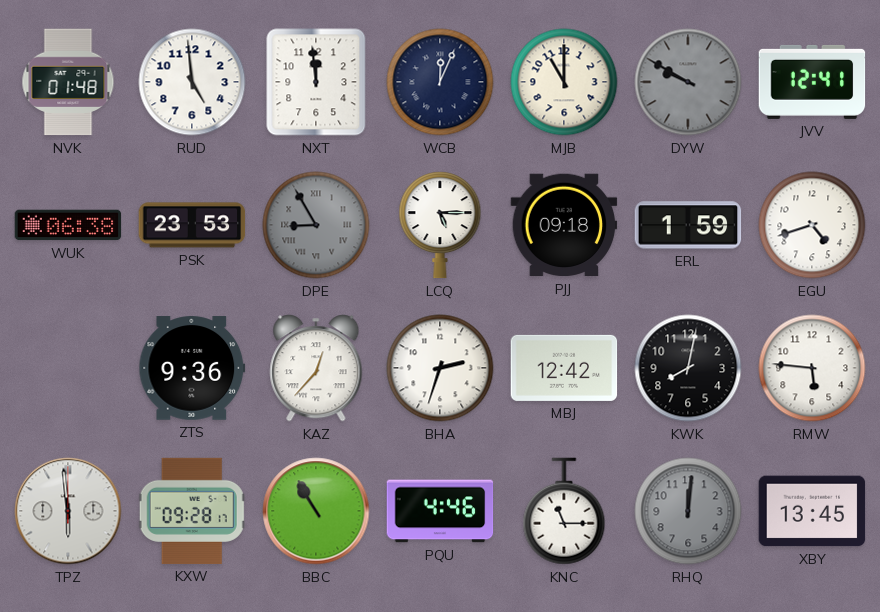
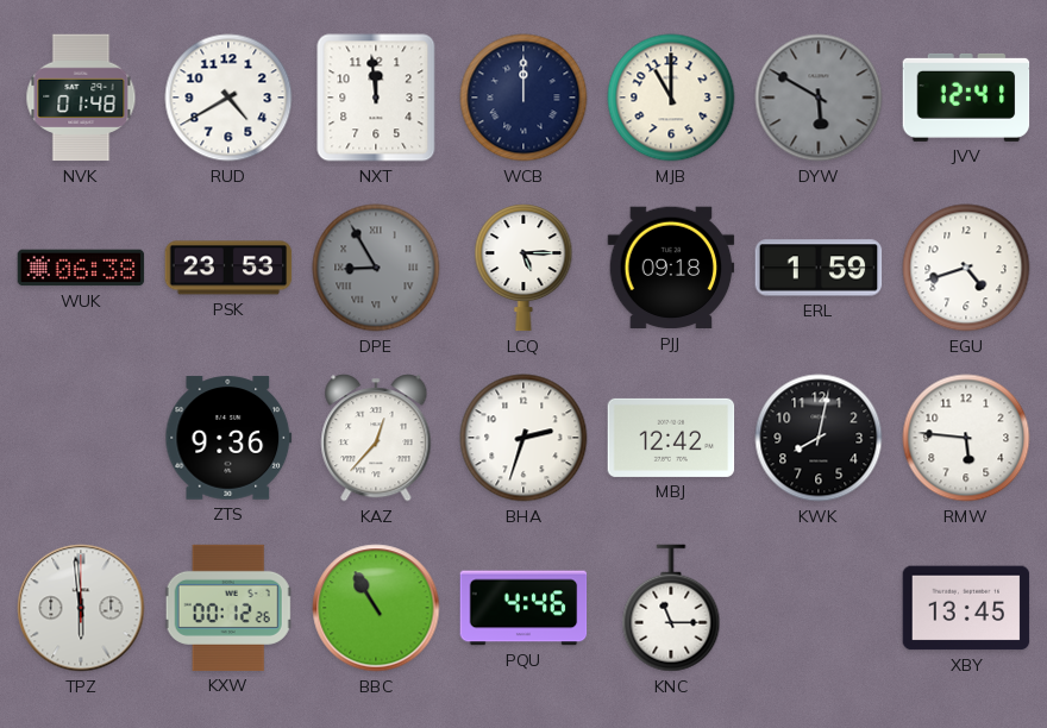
RUD: 4:59 -> 4:40 (228, 98)
WCB: 12:04 -> 12:00 (523, 98)
DYW: 9:50 -> 5:50 (819, 98)
KXW: 09:28 -> 00:12 (228, 608)
RHQ: 12:01 -> none (688, 511)
